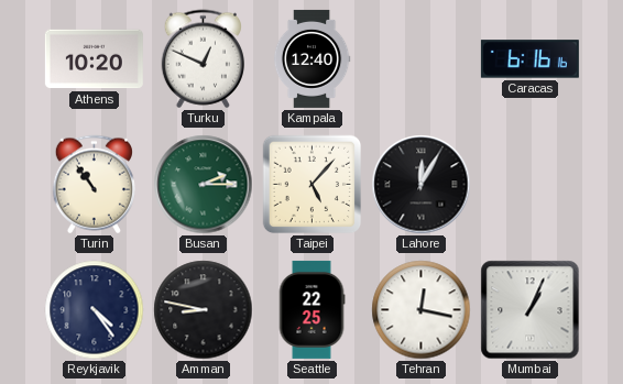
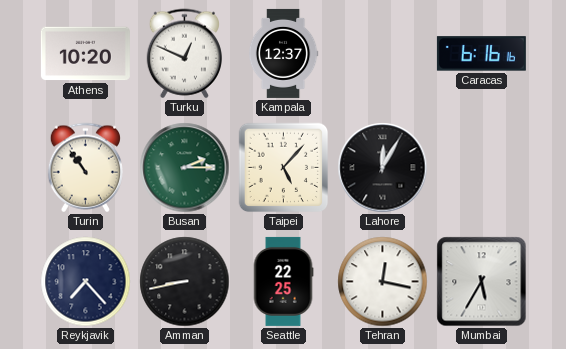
Kampala: 12:40 -> 12:37 (283, 53)
Reykjavik: 4:24 -> 7:23 (86, 282)
Amman: 8:47 -> 8:43 (185, 282)
Mumbai: 1:04 -> 5:35 (482, 282)
